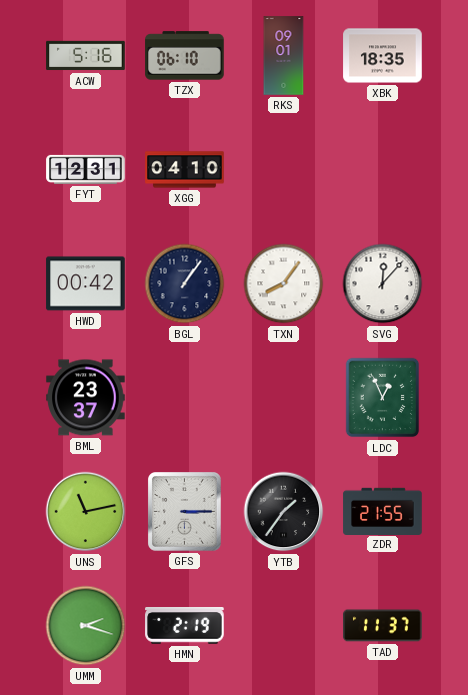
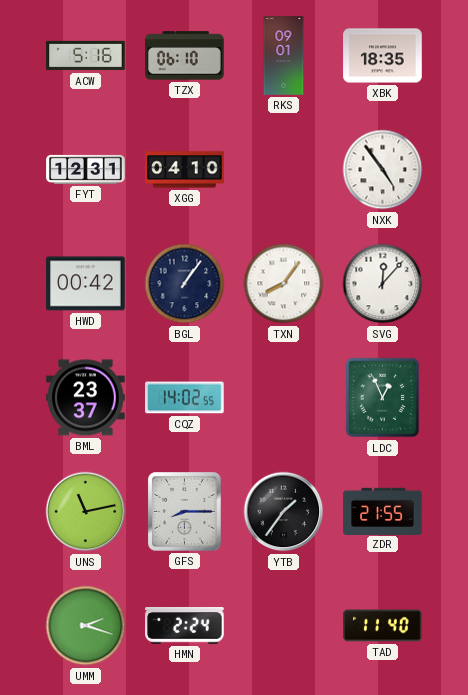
NXK: none -> 4:54 (383, 170)
CQZ: none -> 14:02 (185, 398)
GFS: 3:15 -> 8:15 (185, 512)
HMN: 2:19 -> 2:24 (185, 626)
TAD: 11:37 -> 11:40 (383, 626)
